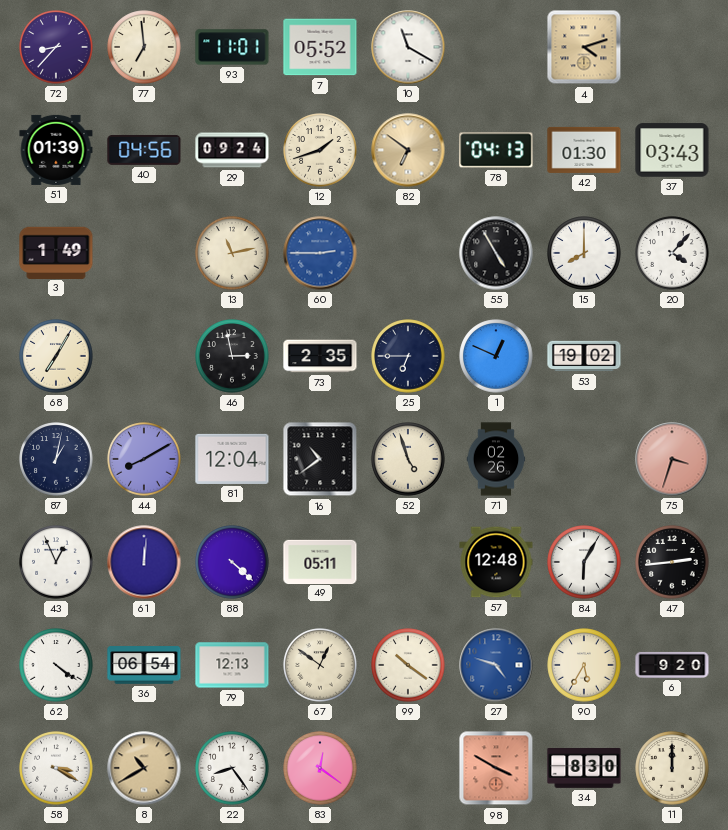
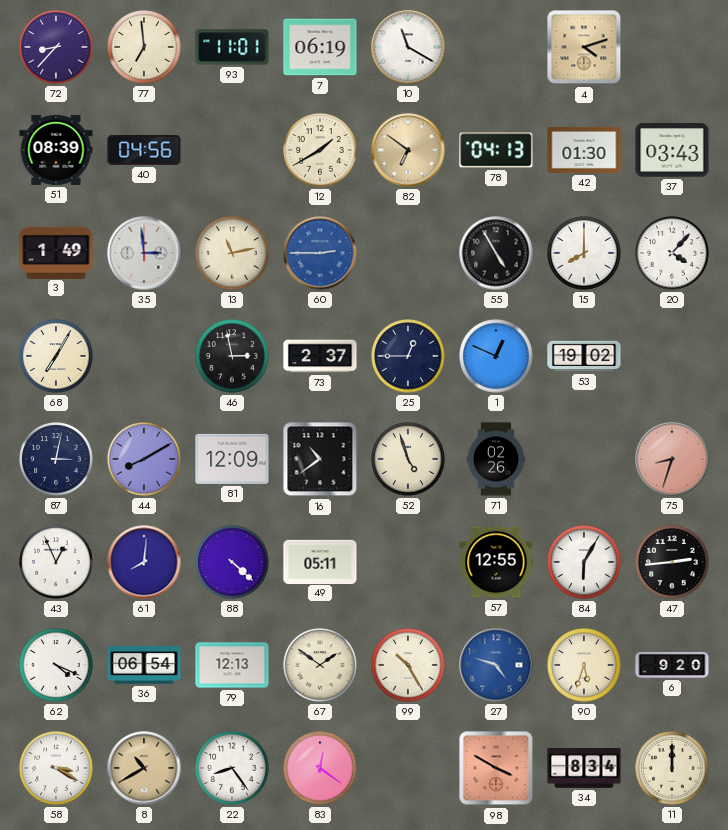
7: 05:52 -> 06:19 (320, 47)
51: 01:39 -> 08:39 (56, 150)
29: 09:24 -> none (232, 150)
12: 1:42 -> 1:40 (320, 150)
35: none -> 2:59 (144, 253)
73: 2:35 -> 2:37 (320, 356)
25: 6:45 -> 12:45 (408, 356)
87: 1:02 -> 3:02 (56, 459)
81: 12:04 -> 12:09 (232, 459)
75: 3:33 -> 8:33 (672, 459)
61: 12:01 -> 8:01 (144, 562)
57: 12:48 -> 12:55 (496, 562)
62: 4:21 -> 4:19 (56, 665)
67: 12:51 -> 1:51 (320, 665)
99: 10:21 -> 10:25 (408, 665)
90: 5:35 -> 5:33 (584, 665)
34: 8:30 -> 8:34 (584, 768)
